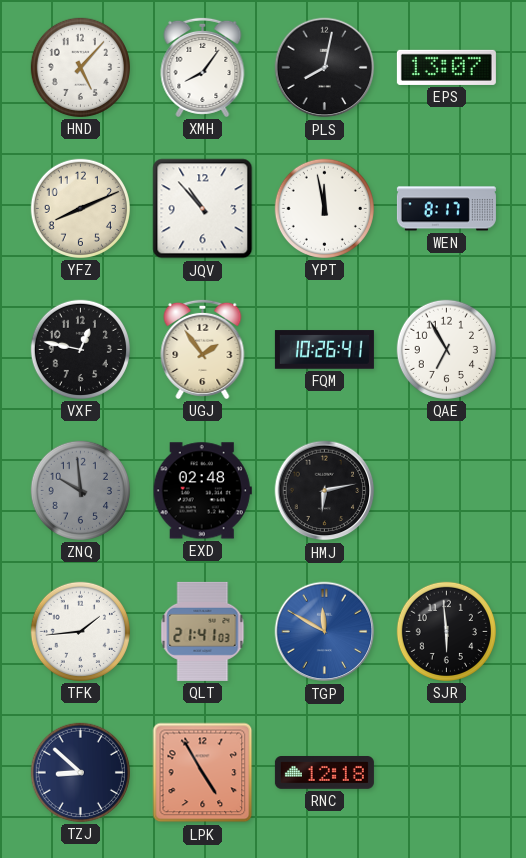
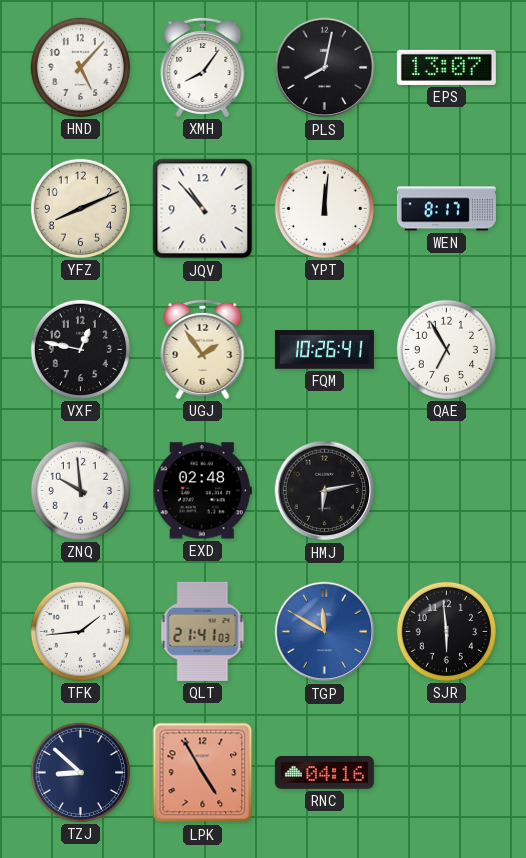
YPT: 11:58 -> 12:01 (324, 208)
ZNQ dial: grey -> white (80, 490)
RNC: 12:18 -> 04:16 (324, 773)
